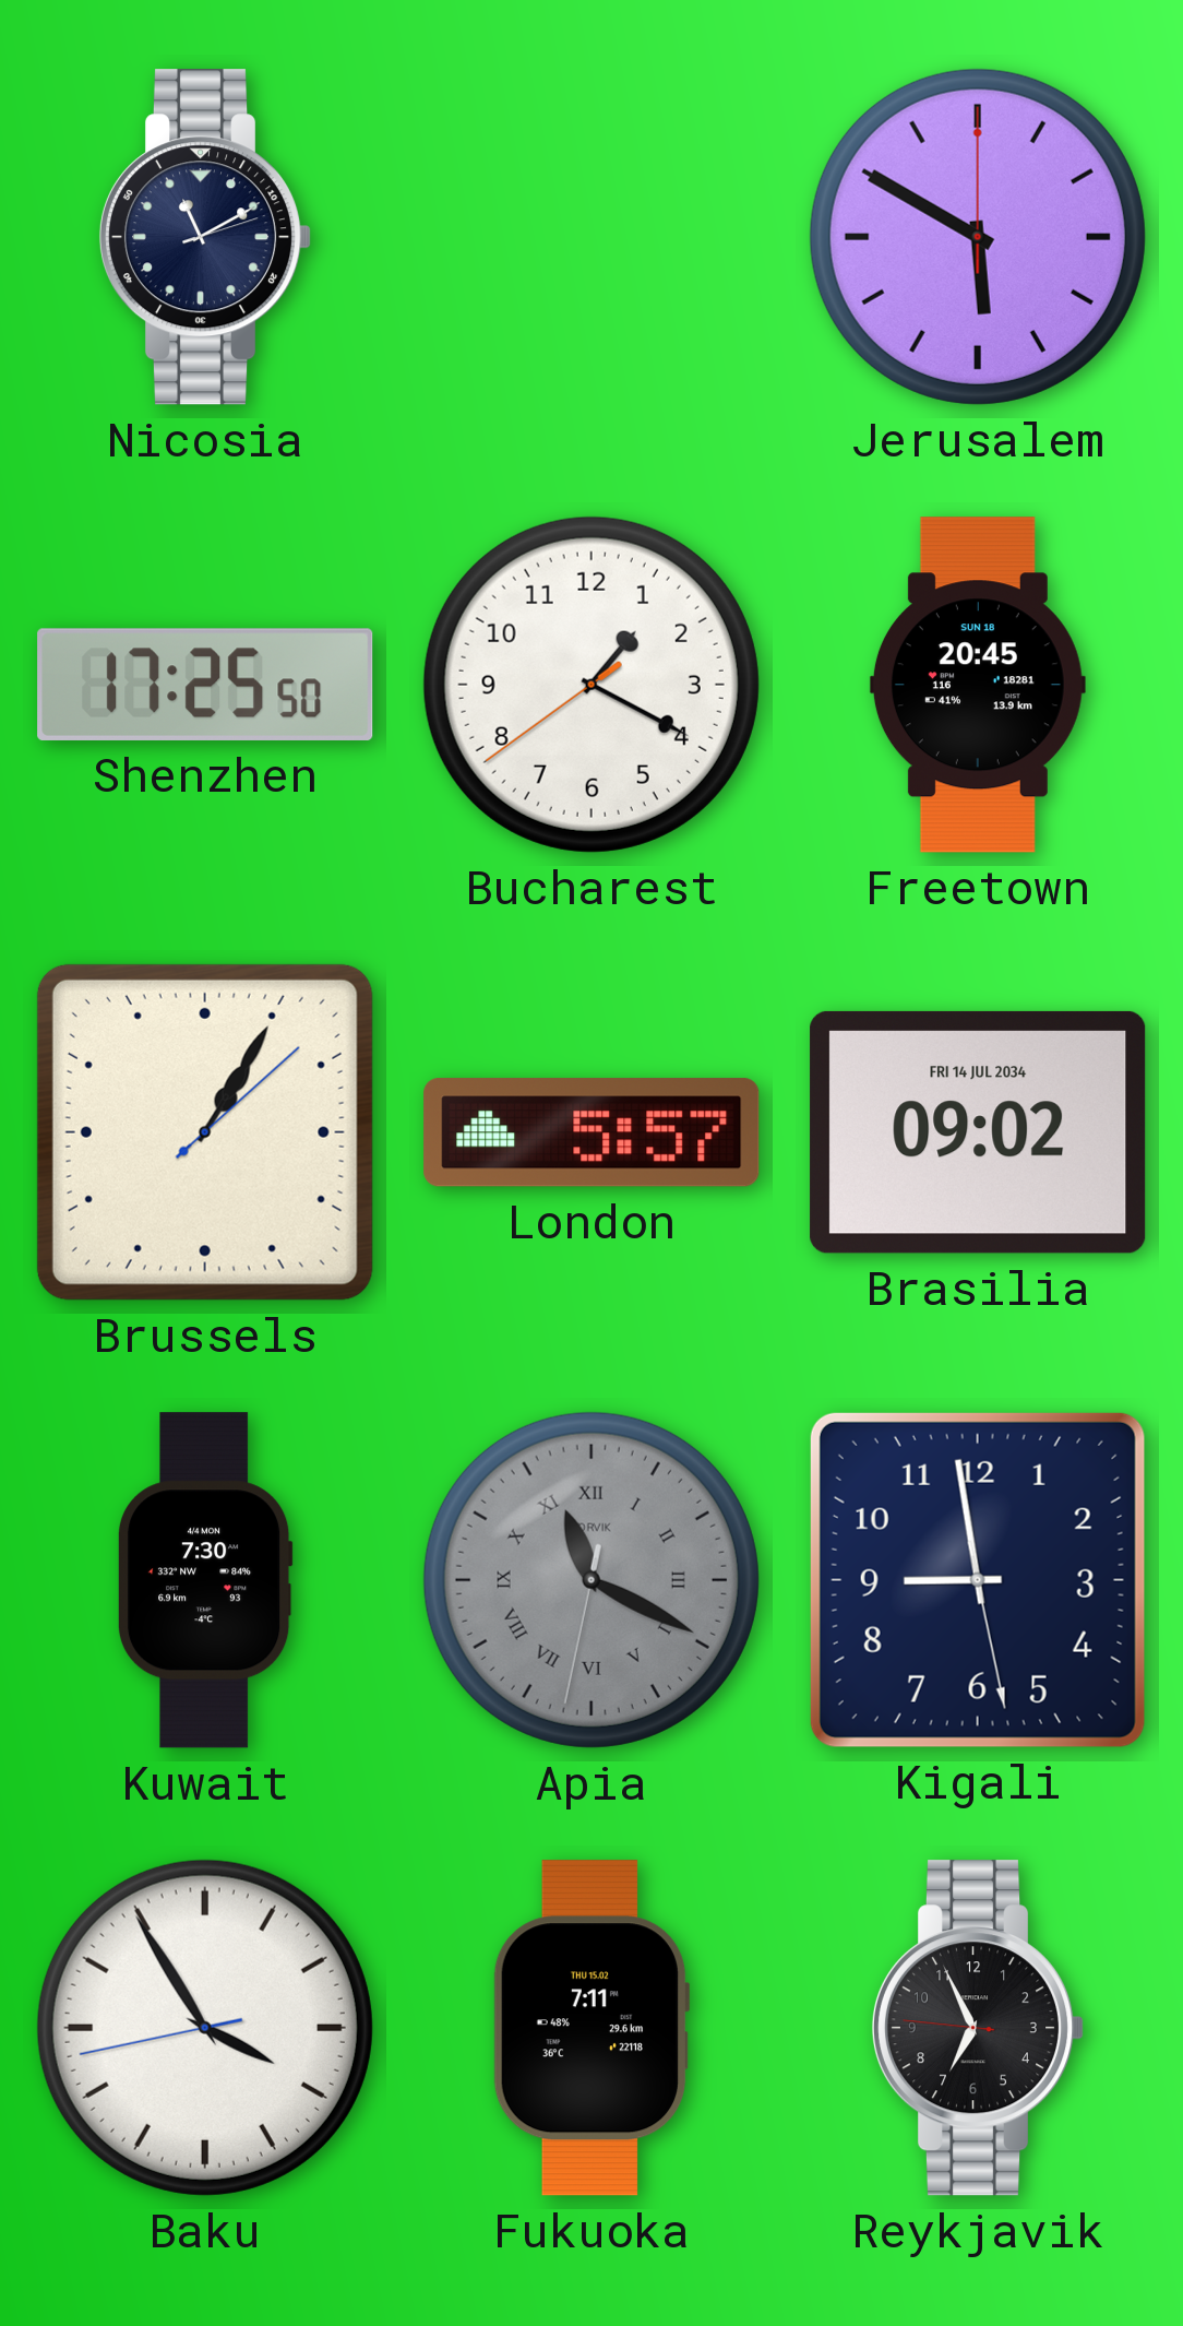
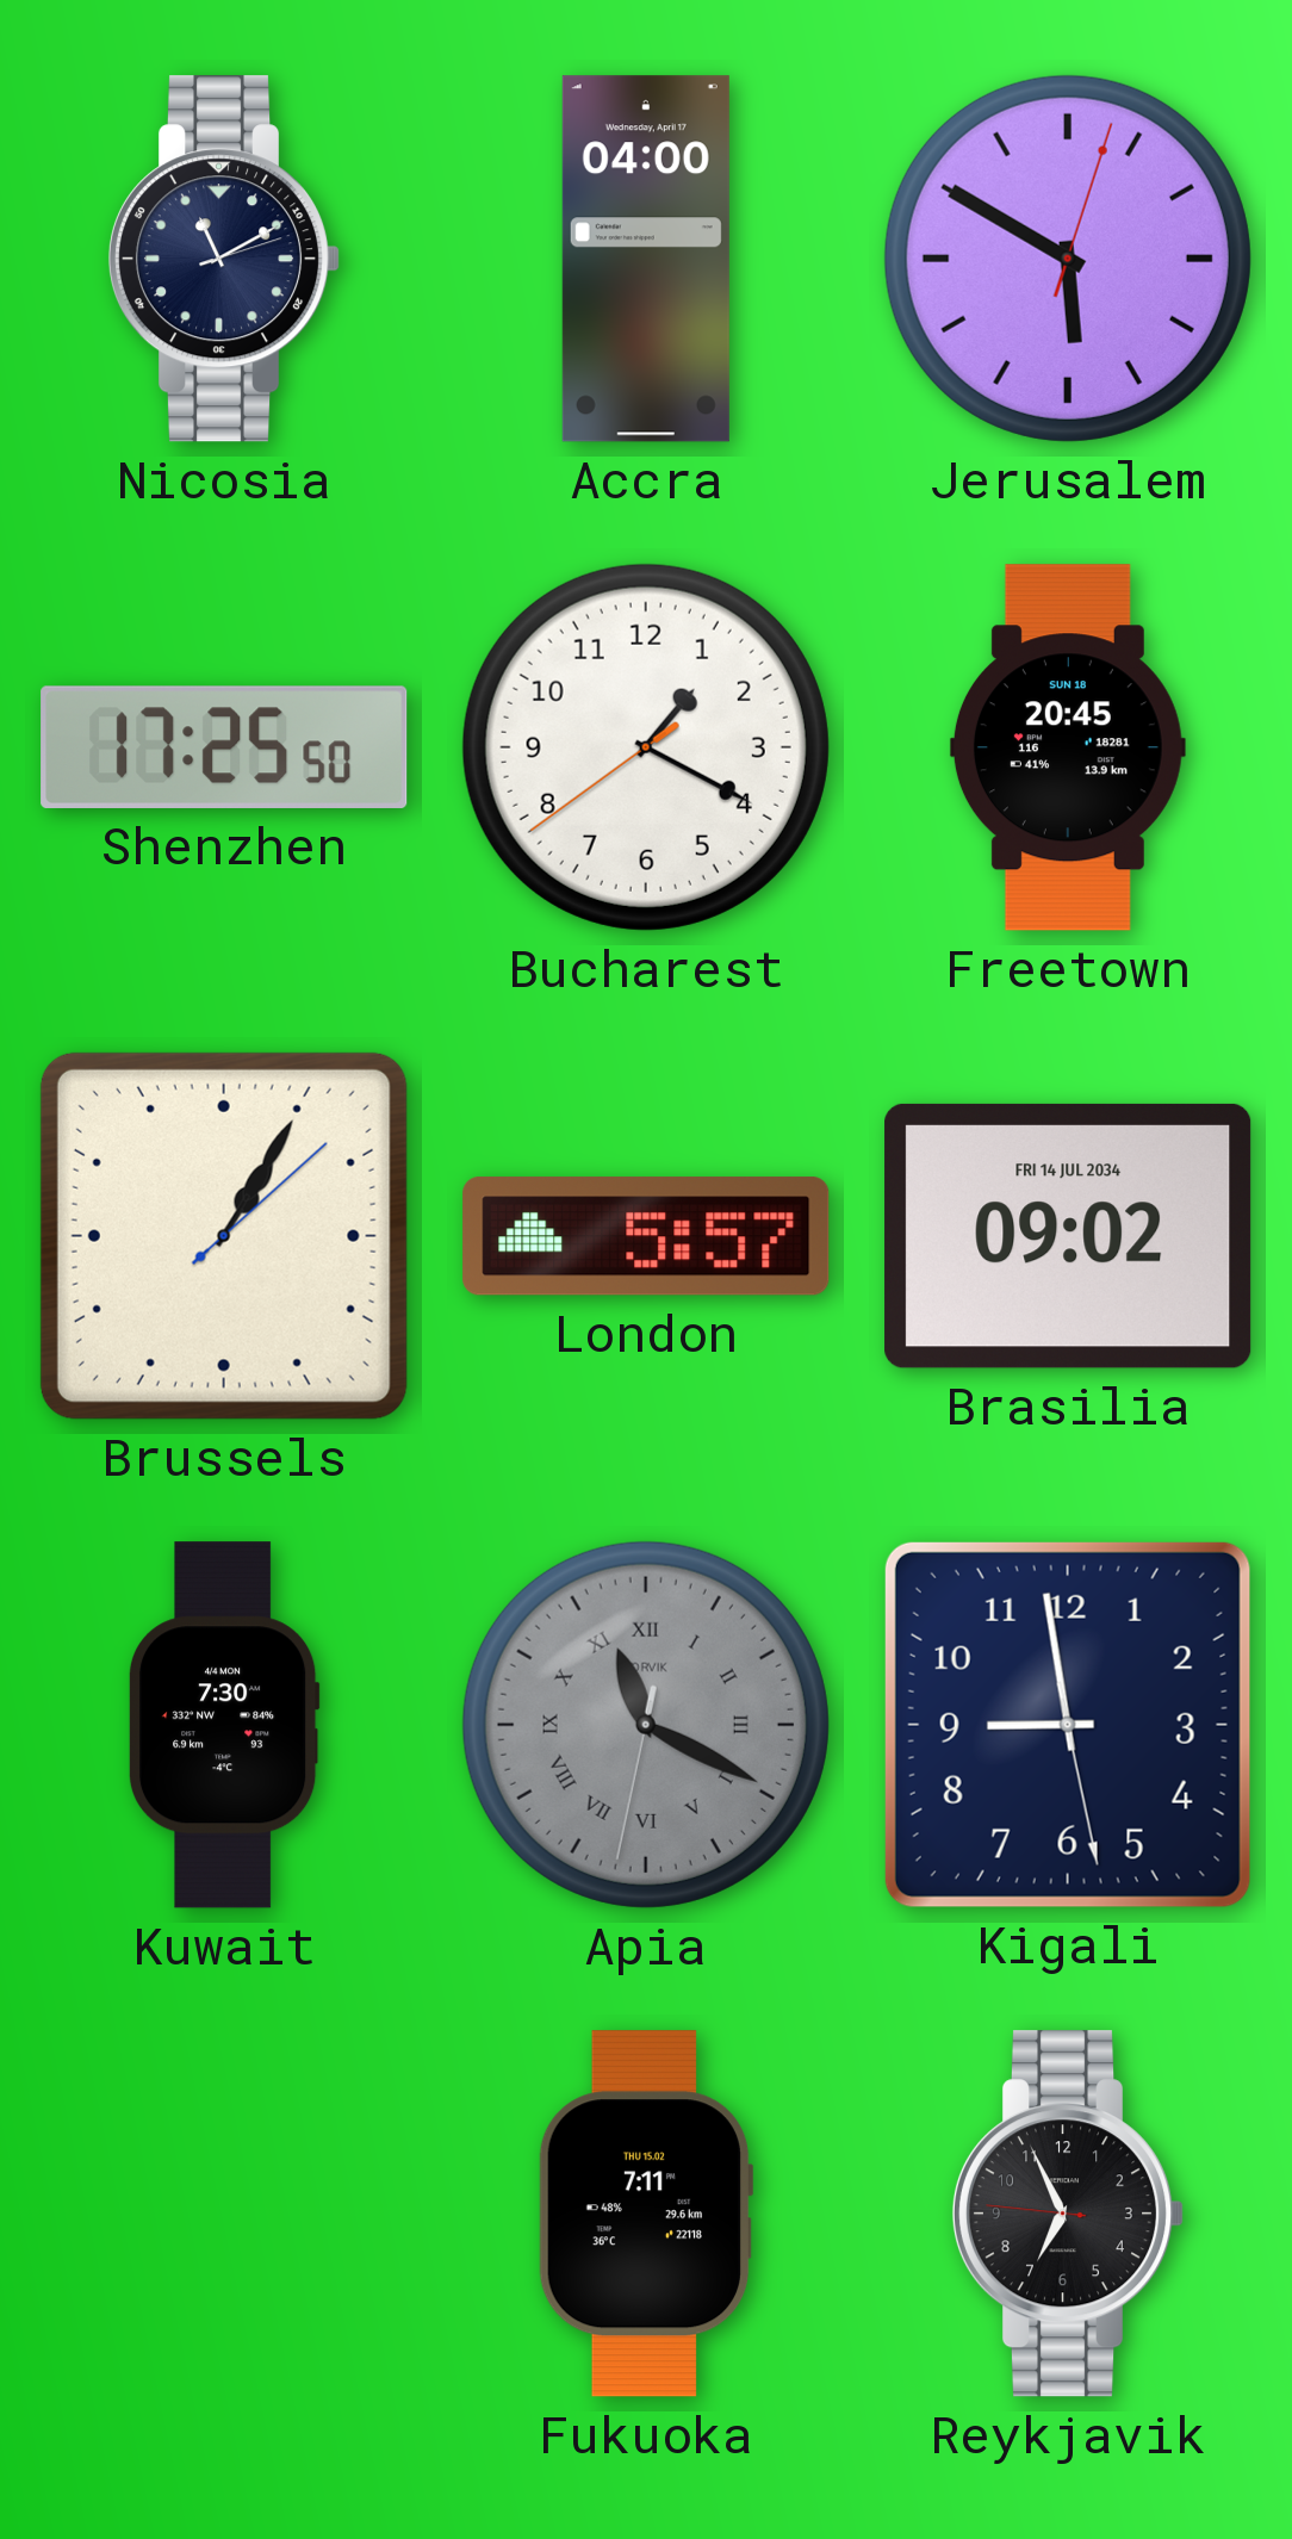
Accra: none -> 04:00 (646, 259)
Jerusalem: 5:50:00 -> 5:50:03 (1068, 259)
Baku: 3:54 -> none (205, 2028)
